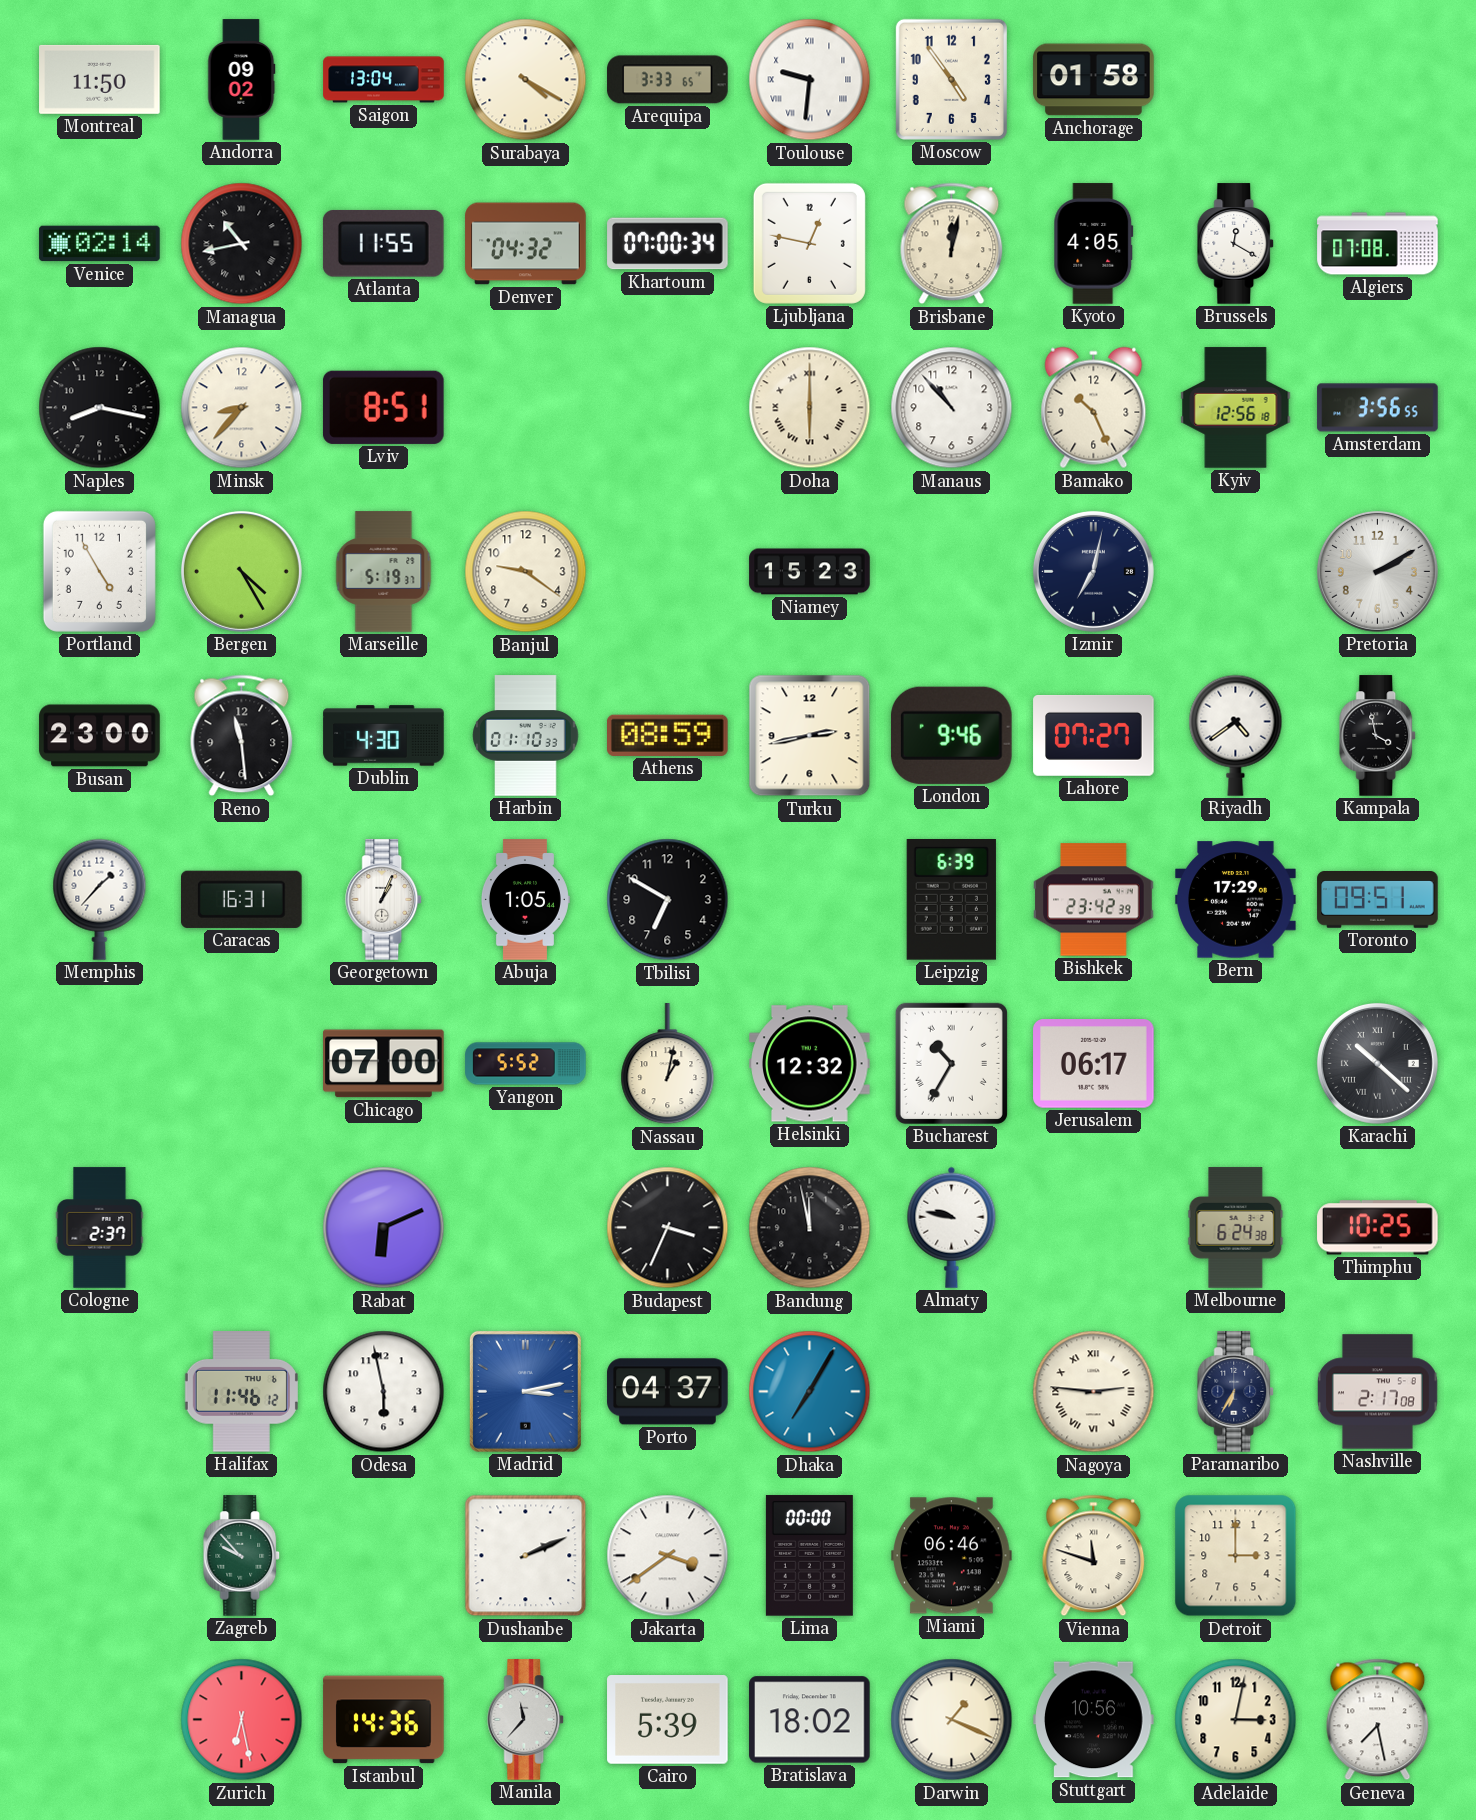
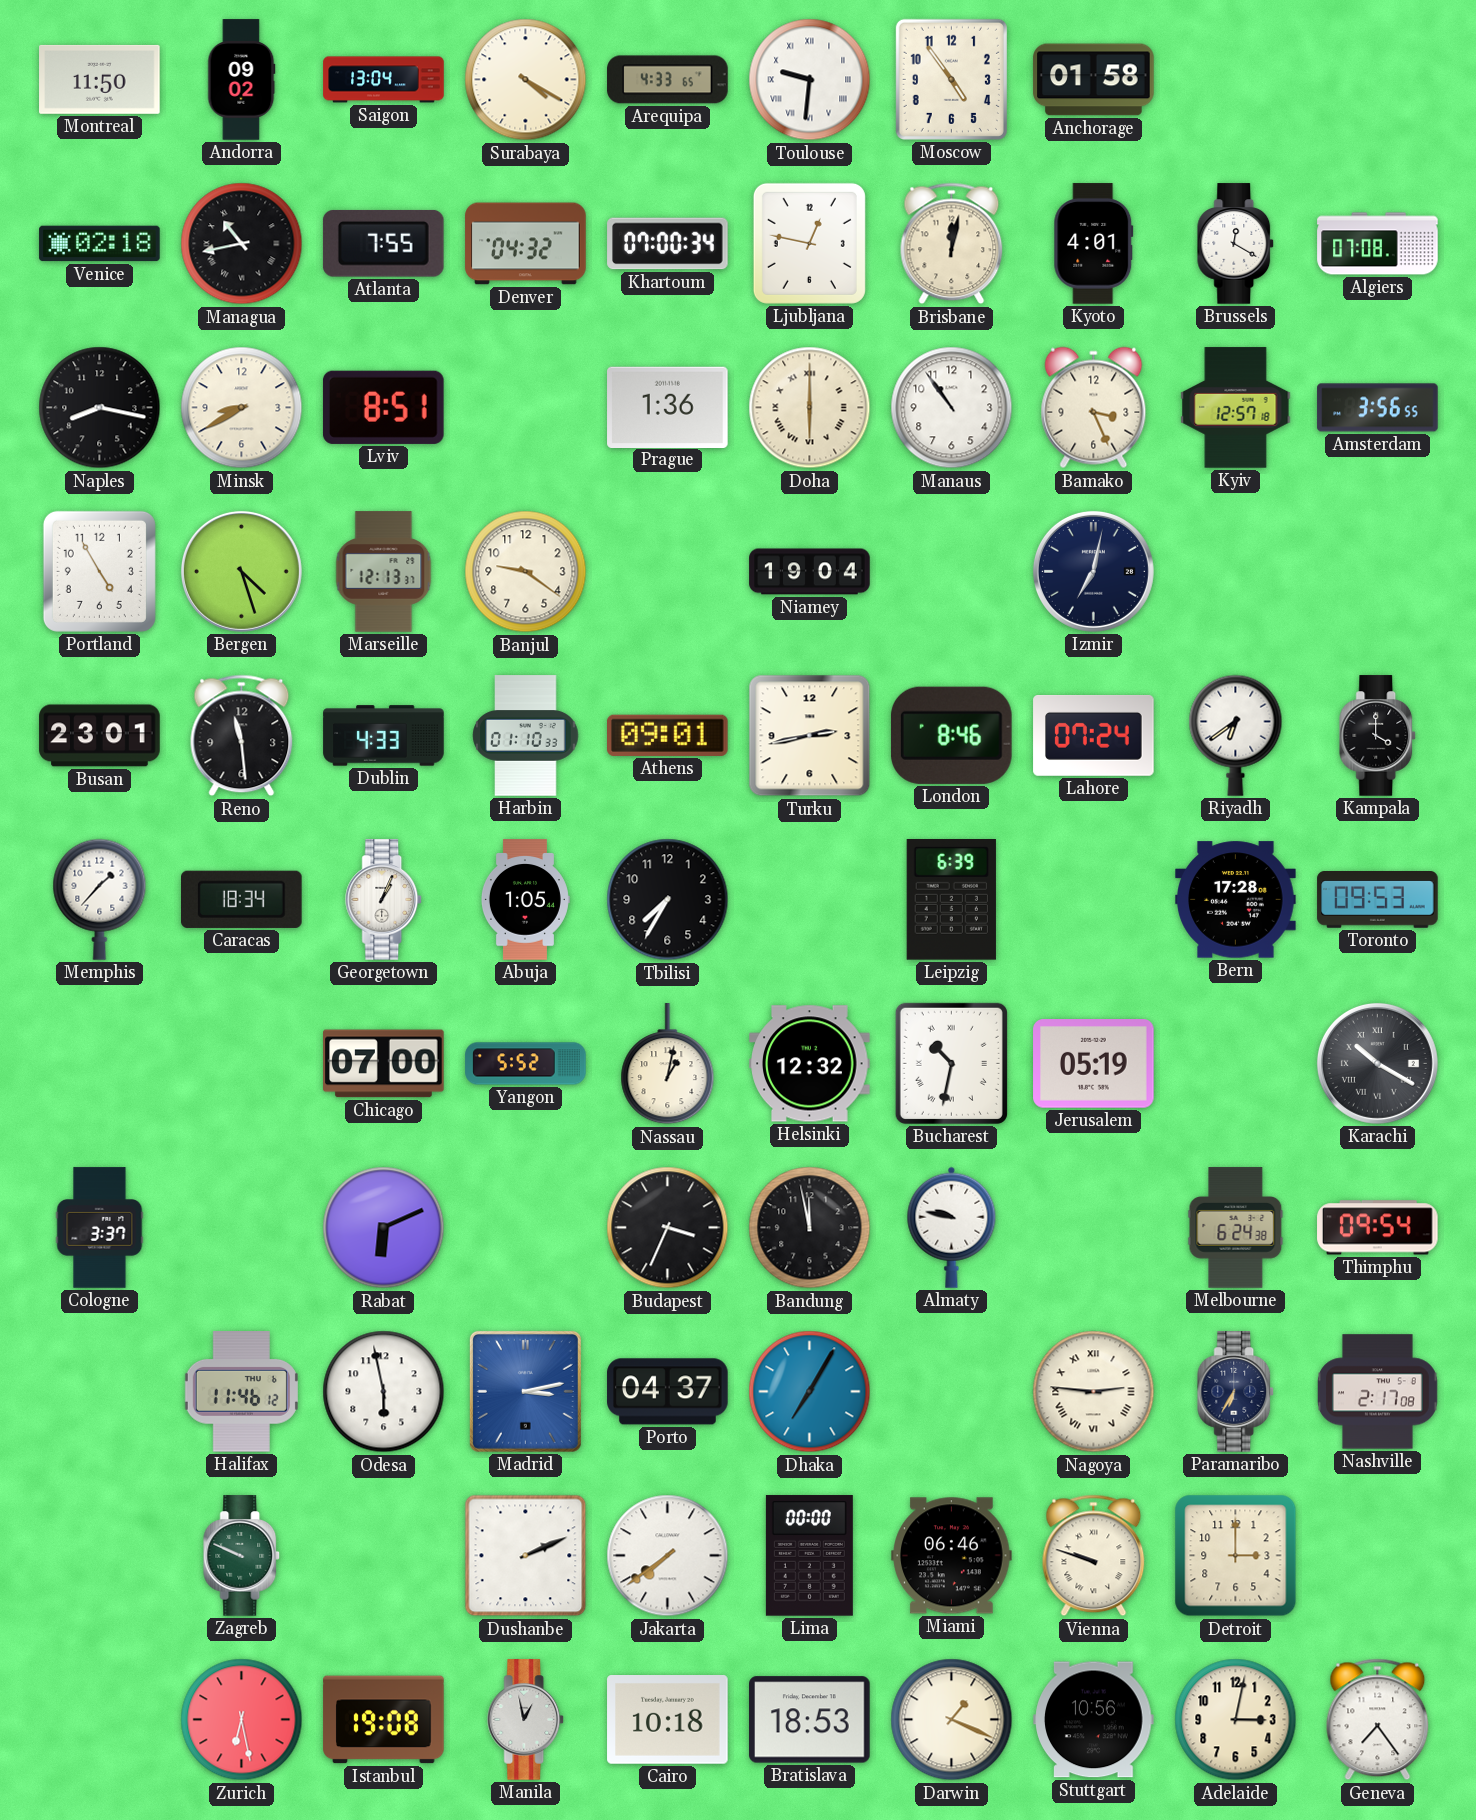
Arequipa: 3:33 -> 4:33 (668, 80)
Venice: 02:14 -> 02:18 (100, 244)
Atlanta: 11:55 -> 7:55 (383, 243)
Kyoto: 4:05 -> 4:01 (1094, 244)
Minsk: 8:37 -> 8:40 (242, 408)
Prague: none -> 1:36 (668, 407)
Manaus: 10:53 -> 10:54 (952, 408)
Bamako: 10:26 -> 3:26 (1094, 408)
Kyiv: 12:56 -> 12:57 (1236, 408)
Bergen: 4:25 -> 4:27 (241, 571)
Marseille: 5:19 -> 12:13 (384, 572)
Niamey: 15:23 -> 19:04 (810, 572)
Pretoria: 2:10 -> none (1377, 571)
Busan: 23:00 -> 23:01 (100, 736)
Dublin: 4:30 -> 4:33 (384, 736)
Athens: 08:59 -> 09:01 (668, 735)
London: 9:46 -> 8:46 (951, 735)
Lahore: 07:27 -> 07:24 (1094, 736)
Riyadh: 4:39 -> 6:39 (1236, 735)
Kampala: 3:58 -> 4:00 (1378, 736)
Caracas: 16:31 -> 18:34 (242, 899)
Tbilisi: 6:50 -> 7:35 (668, 900)
Bishkek: 23:42 -> none (1094, 900)
Bern: 17:29 -> 17:28 (1236, 900)
Toronto: 09:51 -> 09:53 (1378, 900)
Bucharest: 10:35 -> 10:32 (951, 1063)
Jerusalem: 06:17 -> 05:19 (1094, 1064)
Karachi: 10:22 -> 10:20 (1377, 1063)
Cologne: 2:37 -> 3:37 (100, 1228)
Thimphu: 10:25 -> 09:54 (1378, 1228)
Zagreb: 9:53 -> 9:49 (242, 1556)
Jakarta: 3:39 -> 7:39 (668, 1556)
Vienna: 11:48 -> 9:48 (1094, 1556)
Istanbul: 14:36 -> 19:08 (384, 1720)
Manila: 11:37 -> 12:58 (526, 1720)
Cairo: 5:39 -> 10:18 (668, 1720)
Bratislava: 18:02 -> 18:53 (810, 1720)
Geneva: 7:28 -> 7:24 (1378, 1720)
